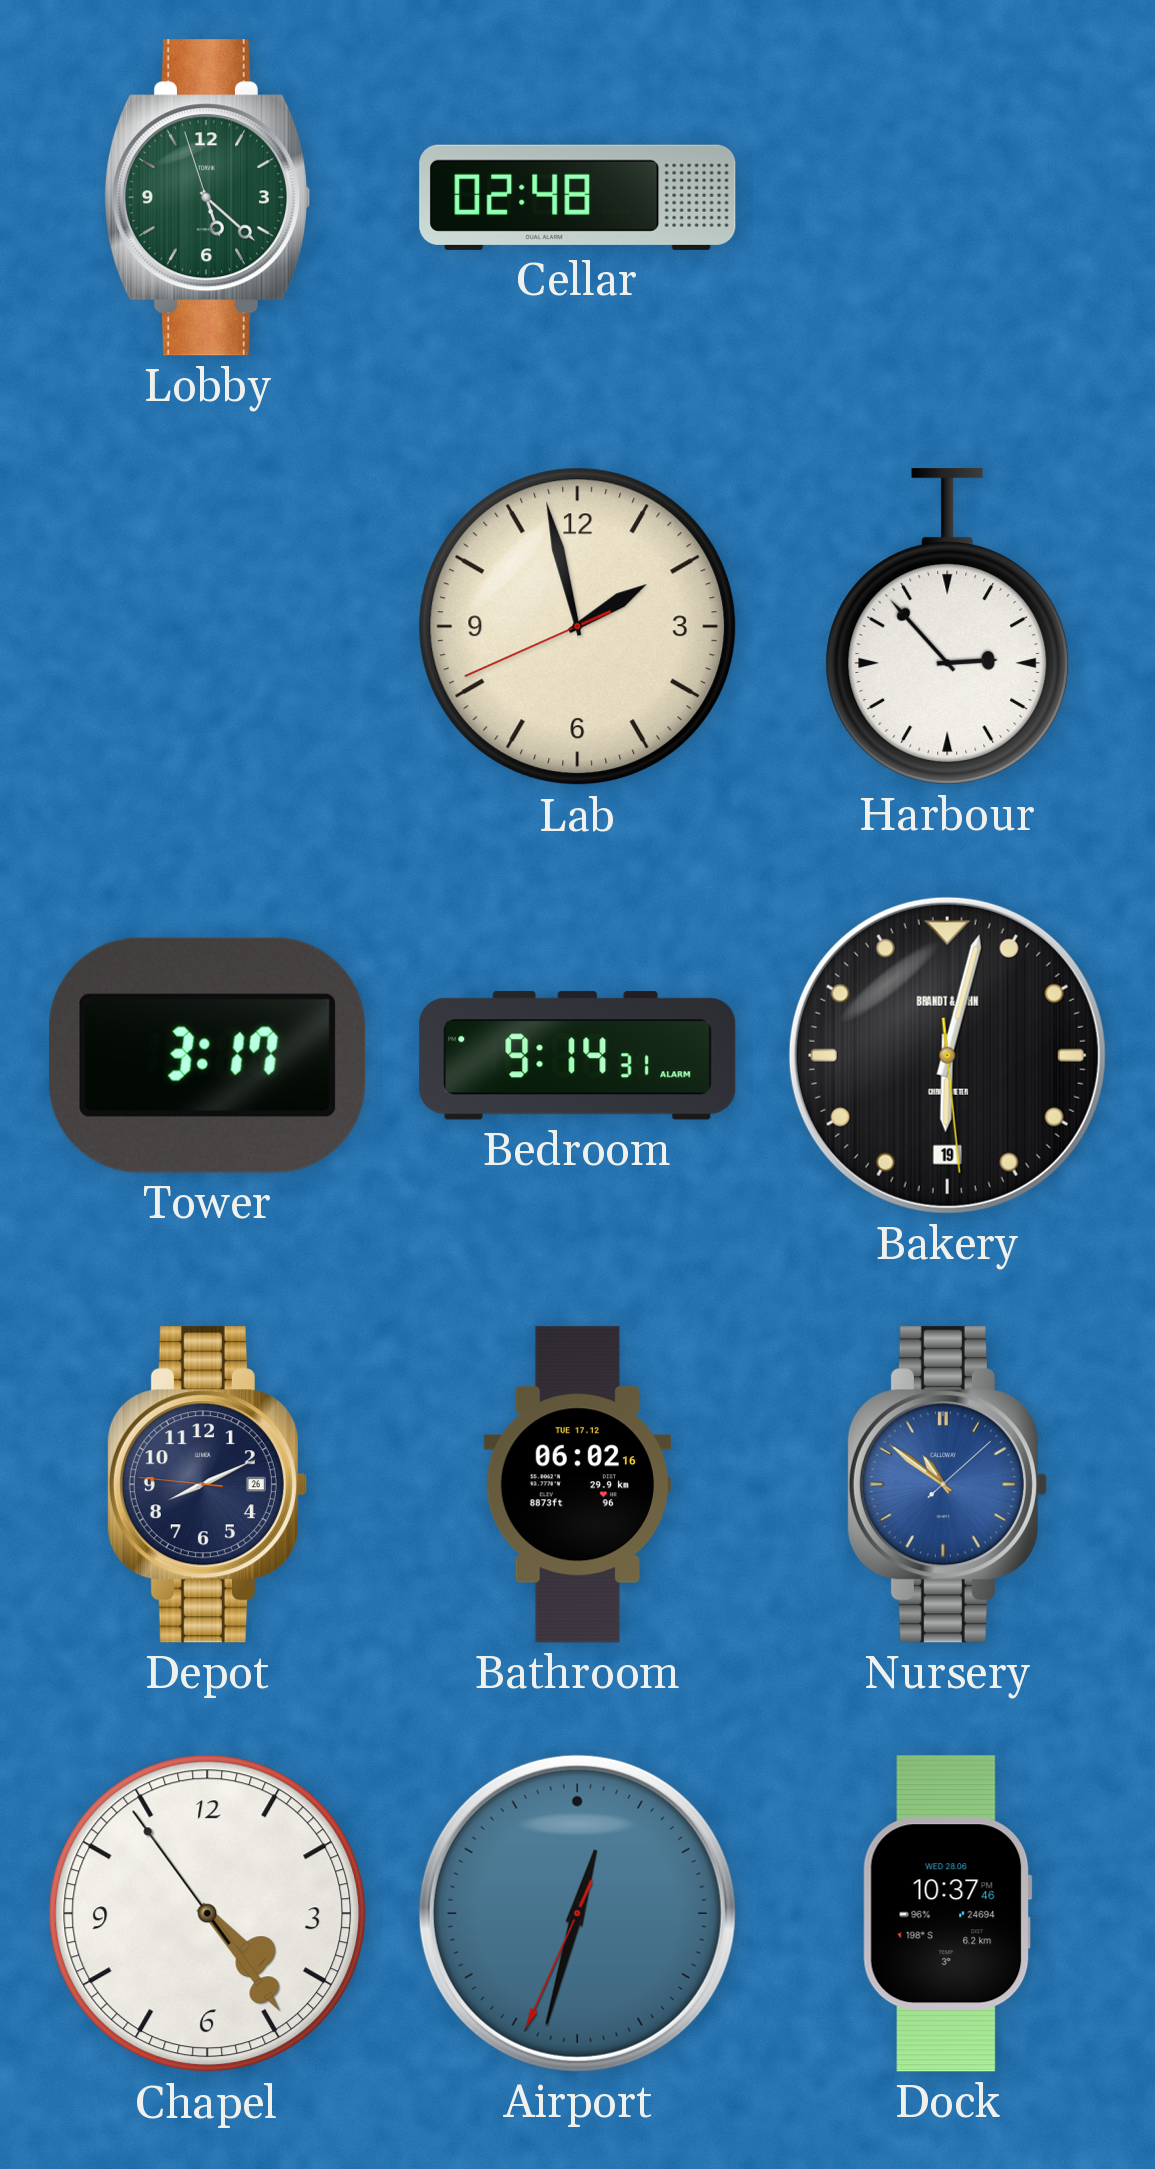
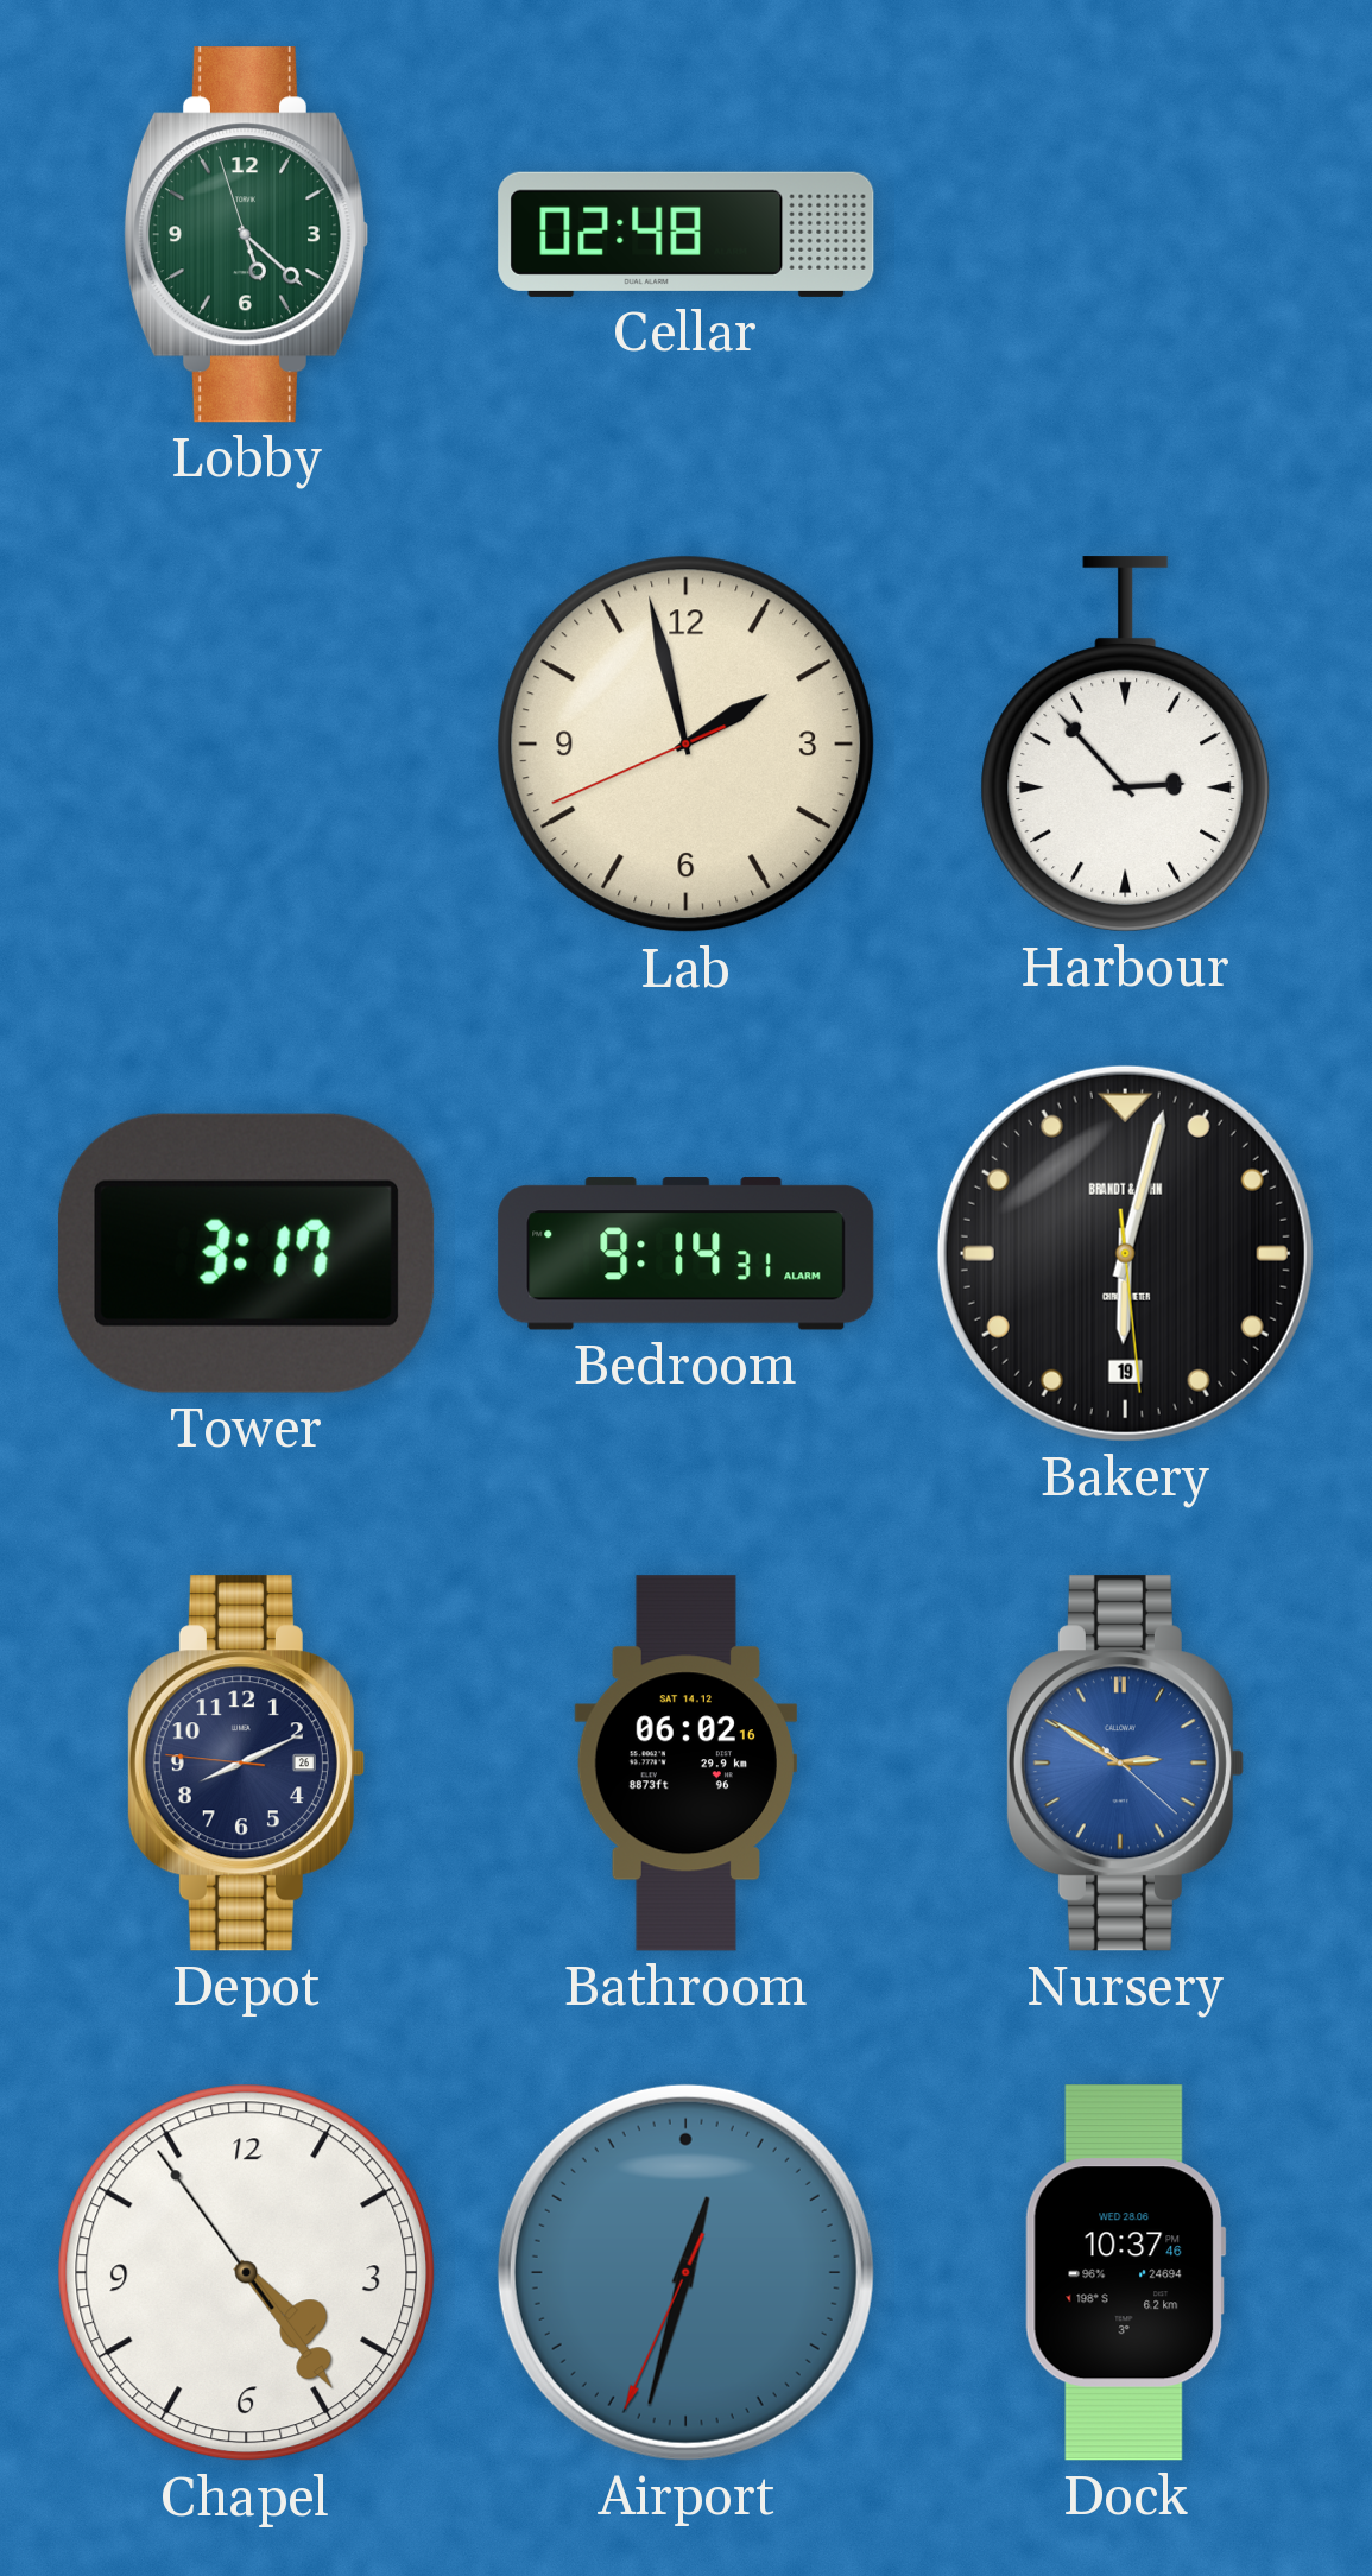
Bathroom date: TUE 17.12 -> SAT 14.12 (685, 1764)
Nursery: 10:51 -> 2:50 (1125, 1764)
